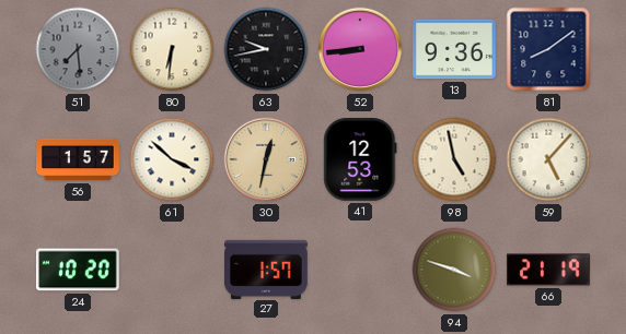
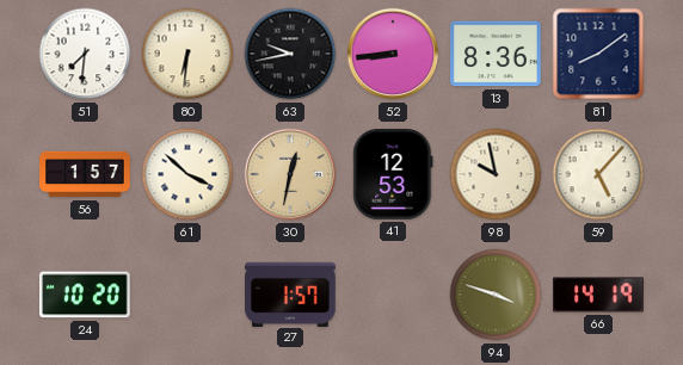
51: 7:29 -> 7:31 (85, 54)
51 dial: grey -> white (85, 54)
13: 9:36 -> 8:36 (497, 54)
98: 4:58 -> 9:58 (496, 174)
66: 21:19 -> 14:19 (599, 295)
